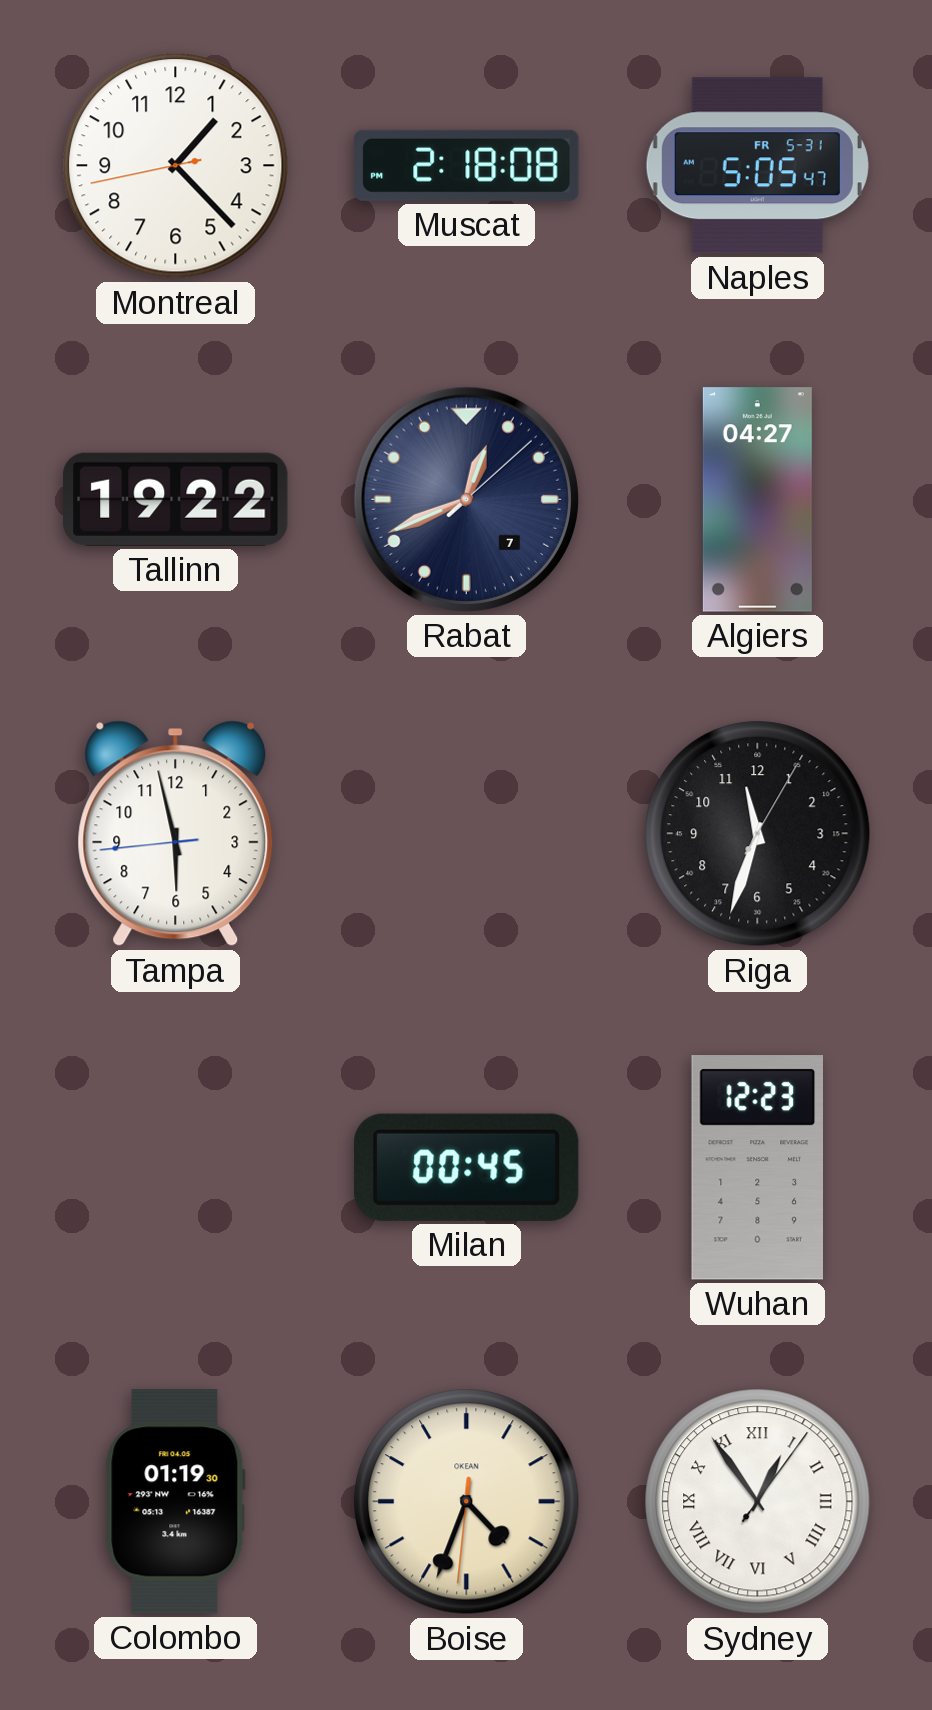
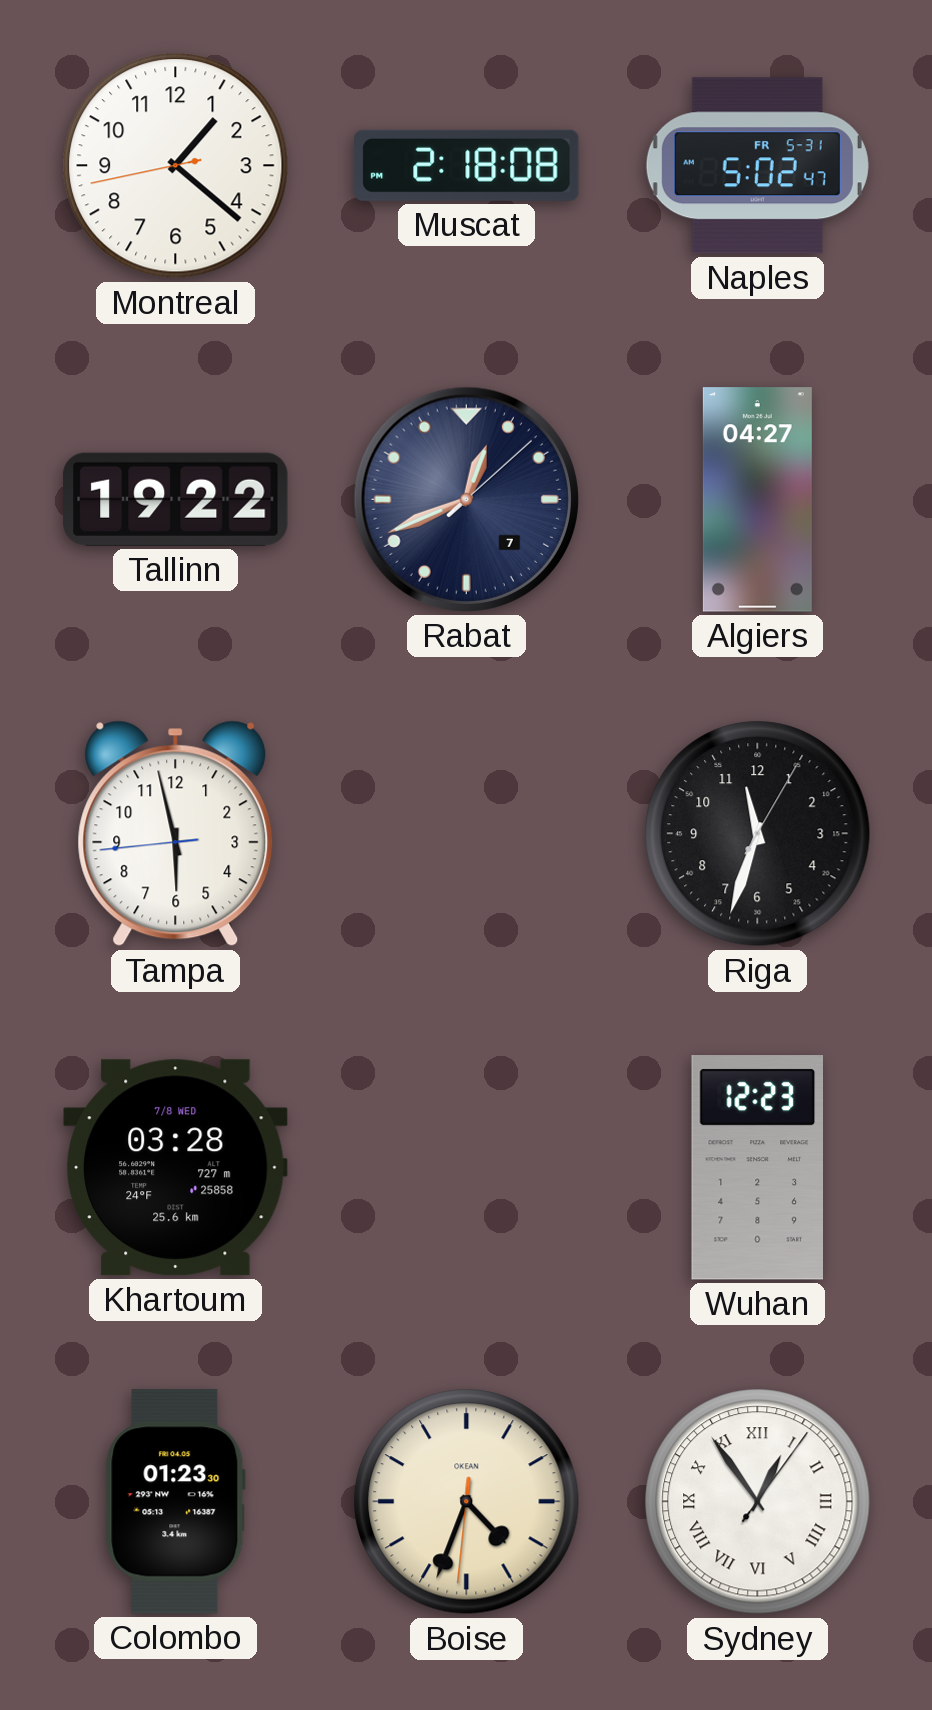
Montreal: 1:22 -> 1:21 (176, 166)
Naples: 5:05 -> 5:02 (757, 166)
Khartoum: none -> 03:28 (176, 1168)
Milan: 00:45 -> none (467, 1167)
Colombo: 01:19 -> 01:23 (175, 1502)
